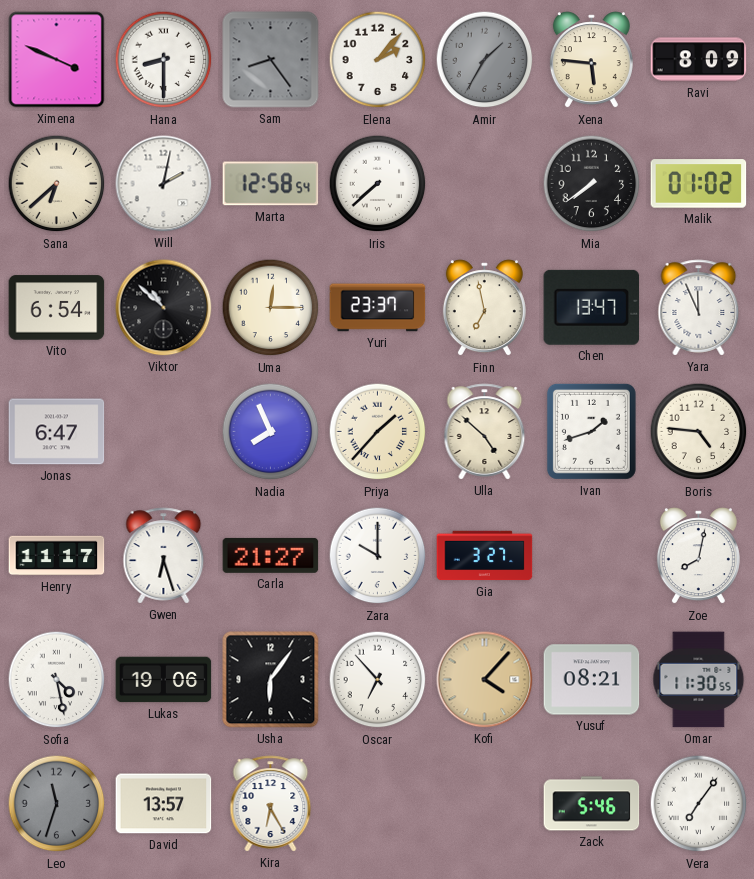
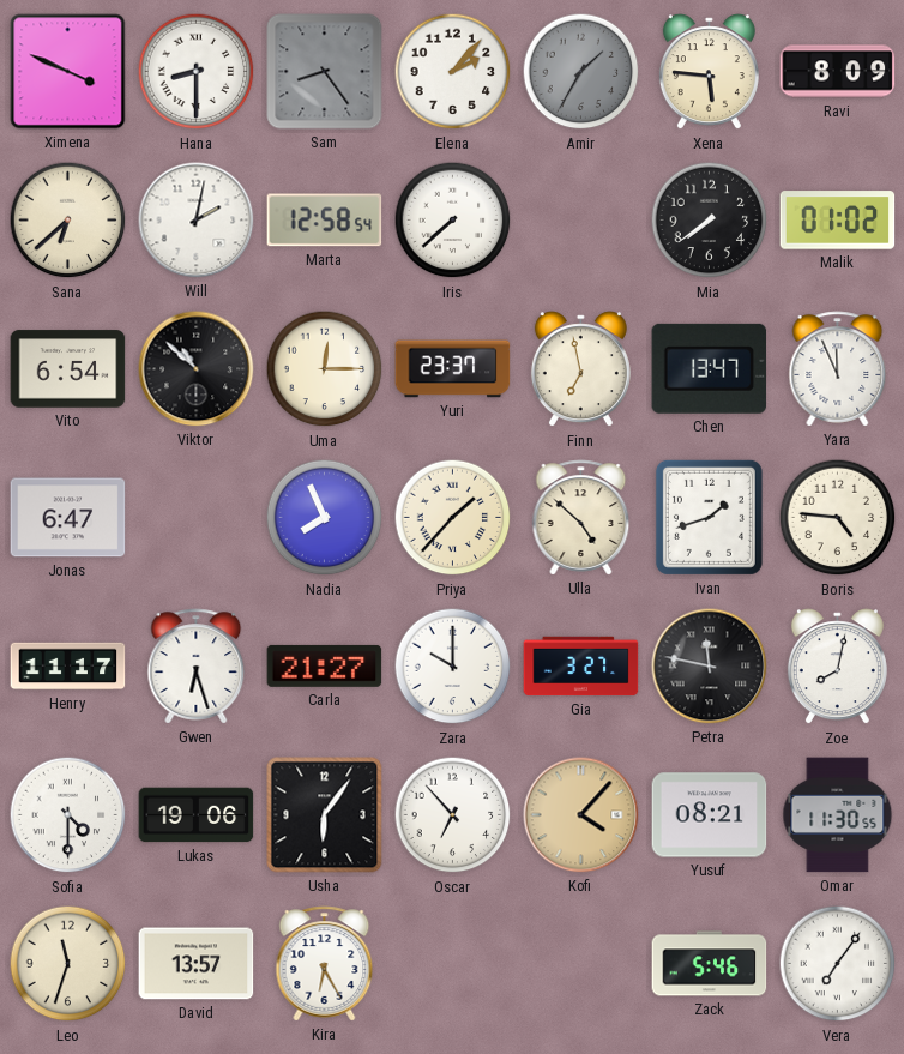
Petra: none -> 11:47 (710, 667)
Sofia: 4:28 -> 4:30 (68, 815)
Leo dial: grey -> cream (68, 964)
